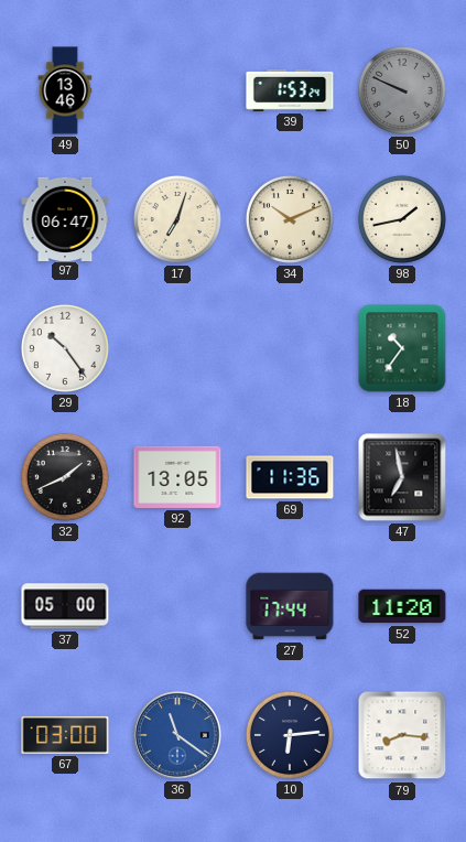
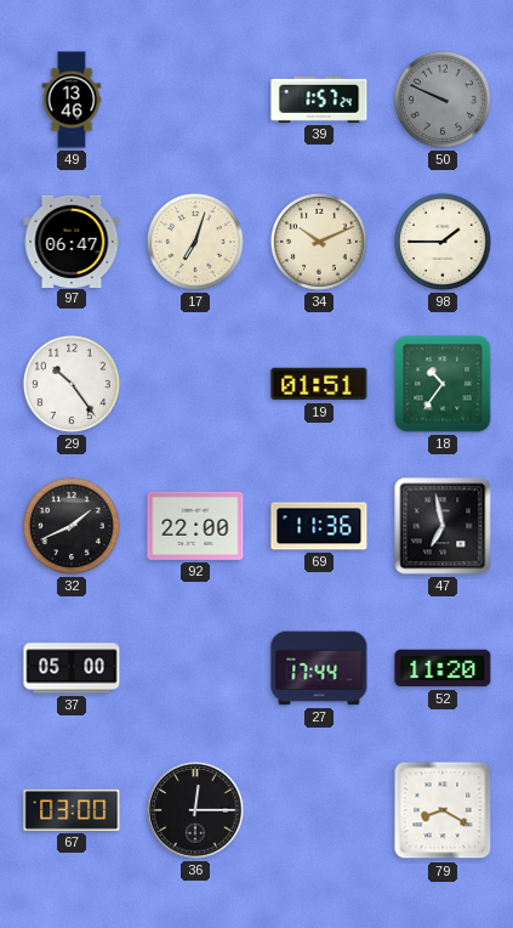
39: 1:53 -> 1:57 (319, 100)
98: 1:43 -> 1:45 (443, 242)
19: none -> 01:51 (319, 384)
92: 13:05 -> 22:00 (195, 526)
36: 11:21 -> 12:15 (195, 810)
36 dial: blue -> black (195, 810)
10: 6:14 -> none (290, 735)
79: 8:16 -> 8:20 (443, 810)
